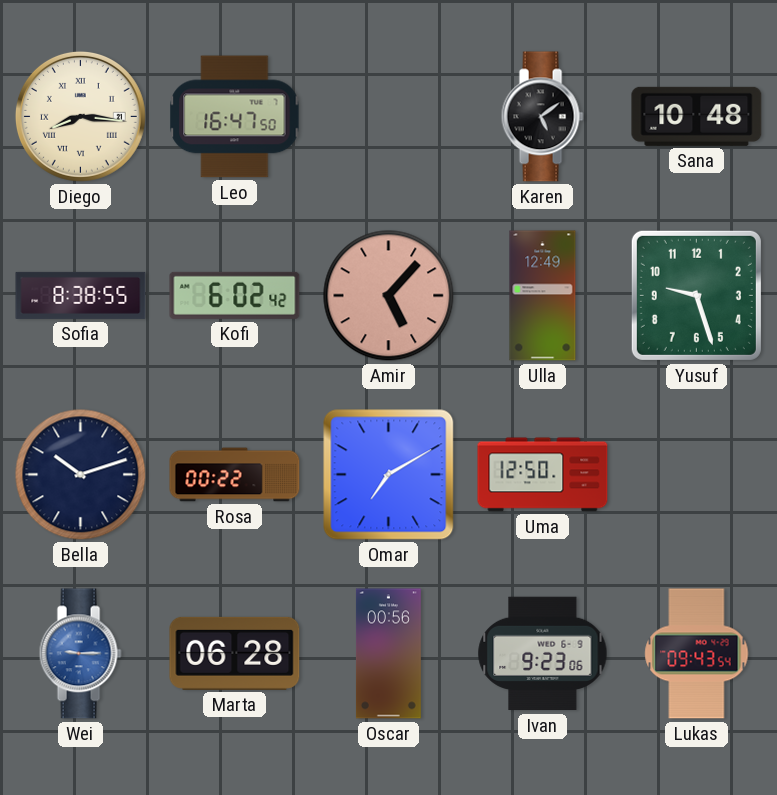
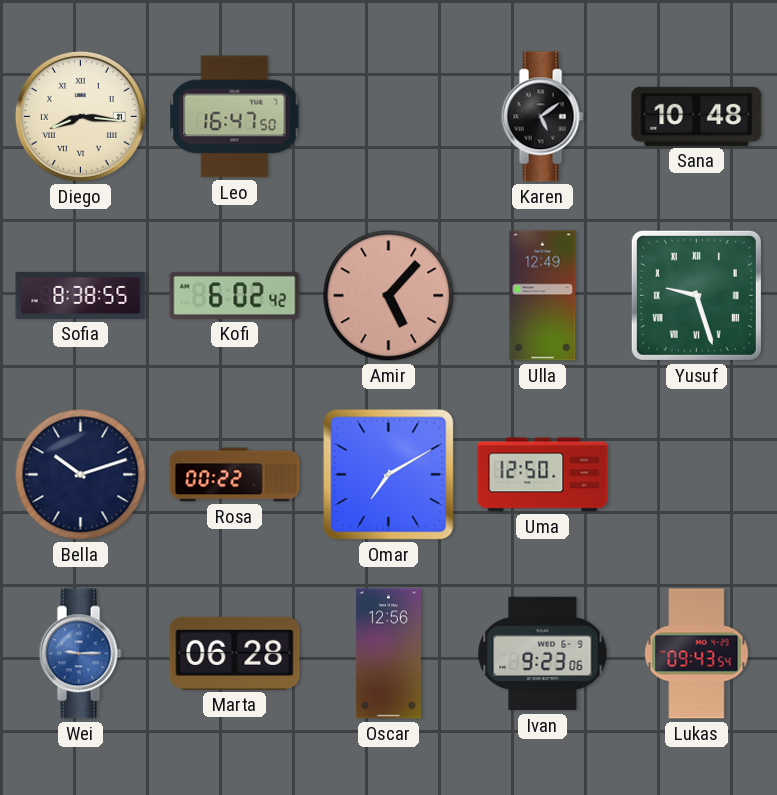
Yusuf numerals: Arabic -> Roman (696, 295)
Oscar: 00:56 -> 12:56 (388, 654)
